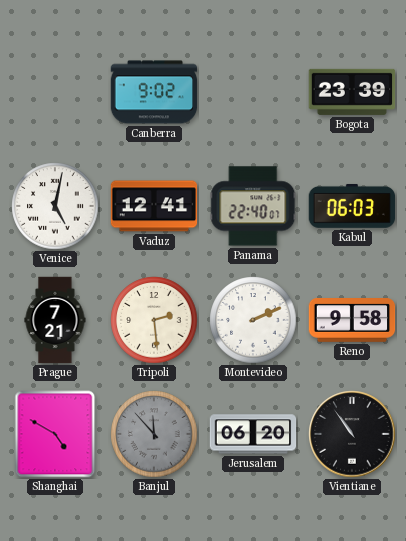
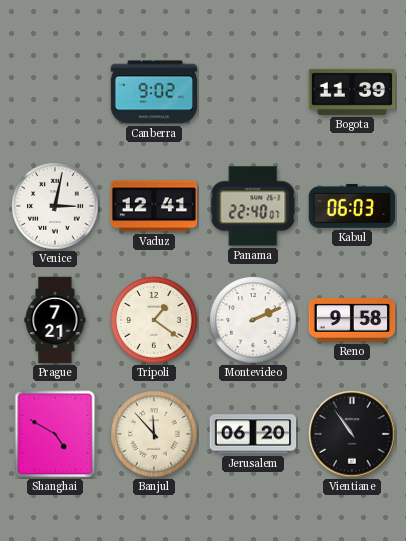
Bogota: 23:39 -> 11:39 (352, 92)
Venice: 5:02 -> 3:02 (55, 206)
Tripoli: 2:29 -> 1:21 (154, 320)
Banjul dial: grey -> cream (154, 434)
